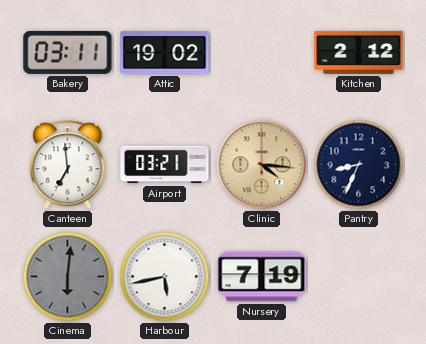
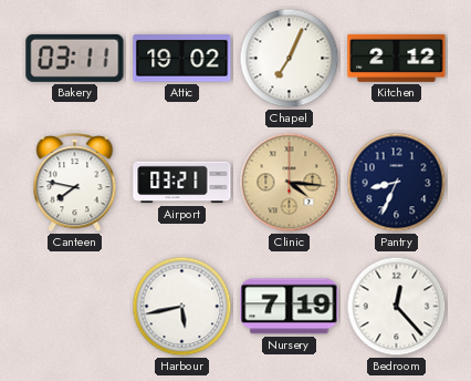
Chapel: none -> 7:04 (290, 59)
Canteen: 6:59 -> 7:47 (75, 183)
Cinema: 6:01 -> none (68, 277)
Bedroom: none -> 12:23 (397, 307)
